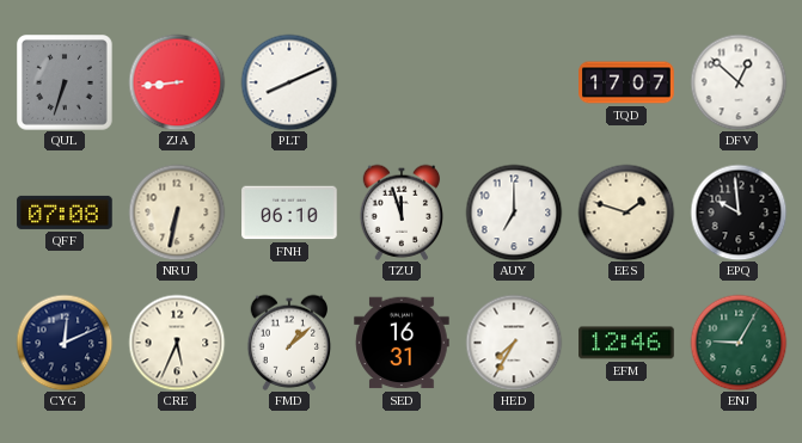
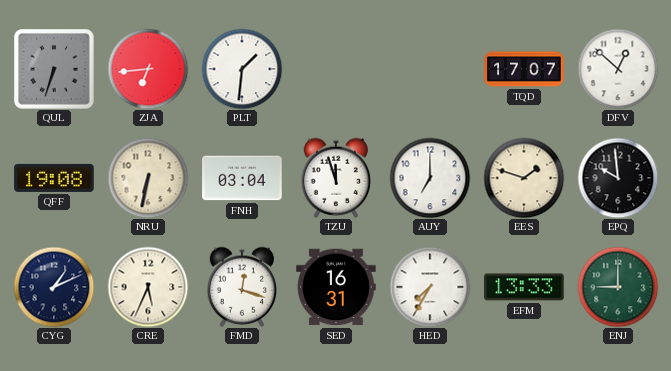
ZJA: 8:44 -> 6:44 (148, 69)
PLT: 8:11 -> 1:31 (242, 69)
QFF: 07:08 -> 19:08 (54, 178)
FNH: 06:10 -> 03:04 (242, 178)
CYG: 12:11 -> 1:11 (54, 287)
FMD: 1:08 -> 12:18 (242, 287)
EFM: 12:46 -> 13:33 (524, 287)
ENJ: 9:05 -> 9:00 (618, 287)
